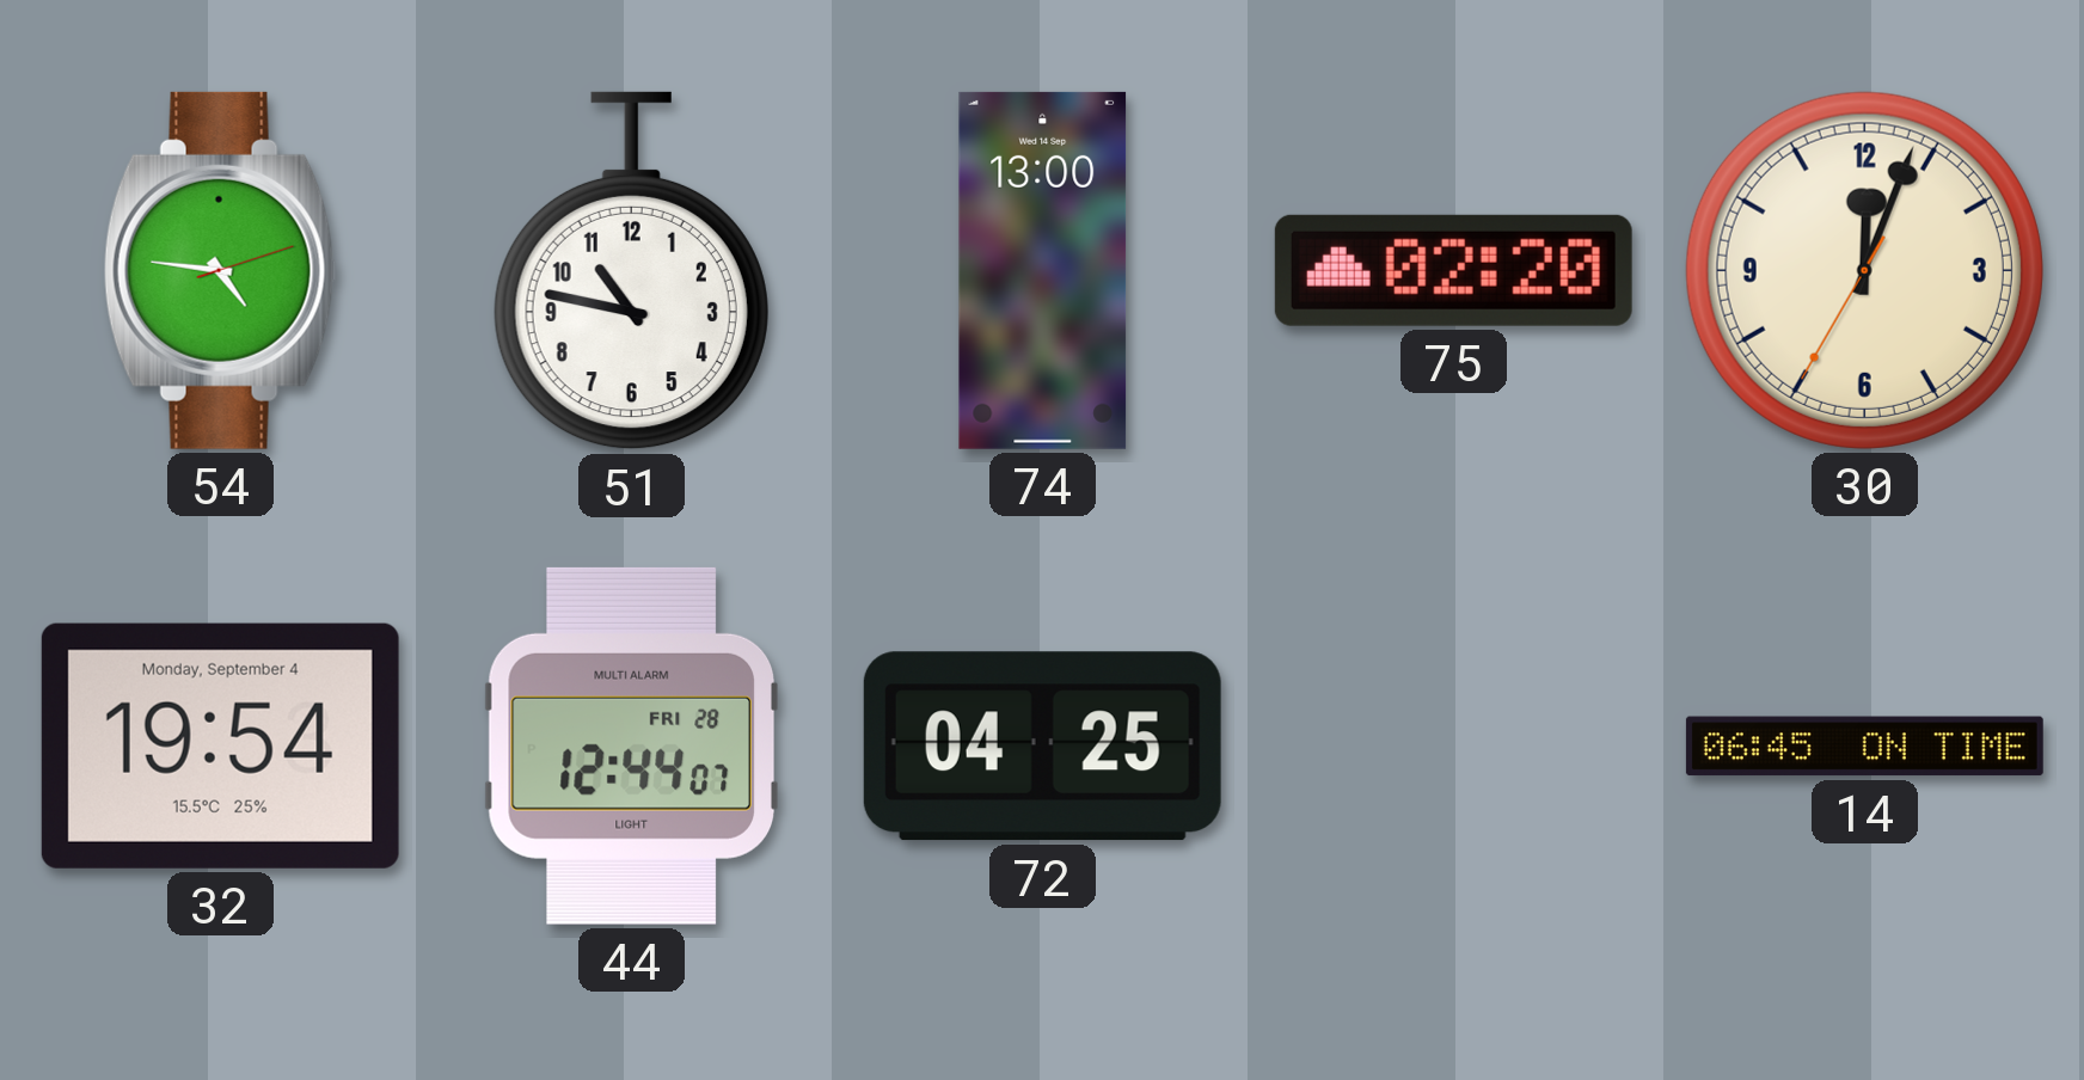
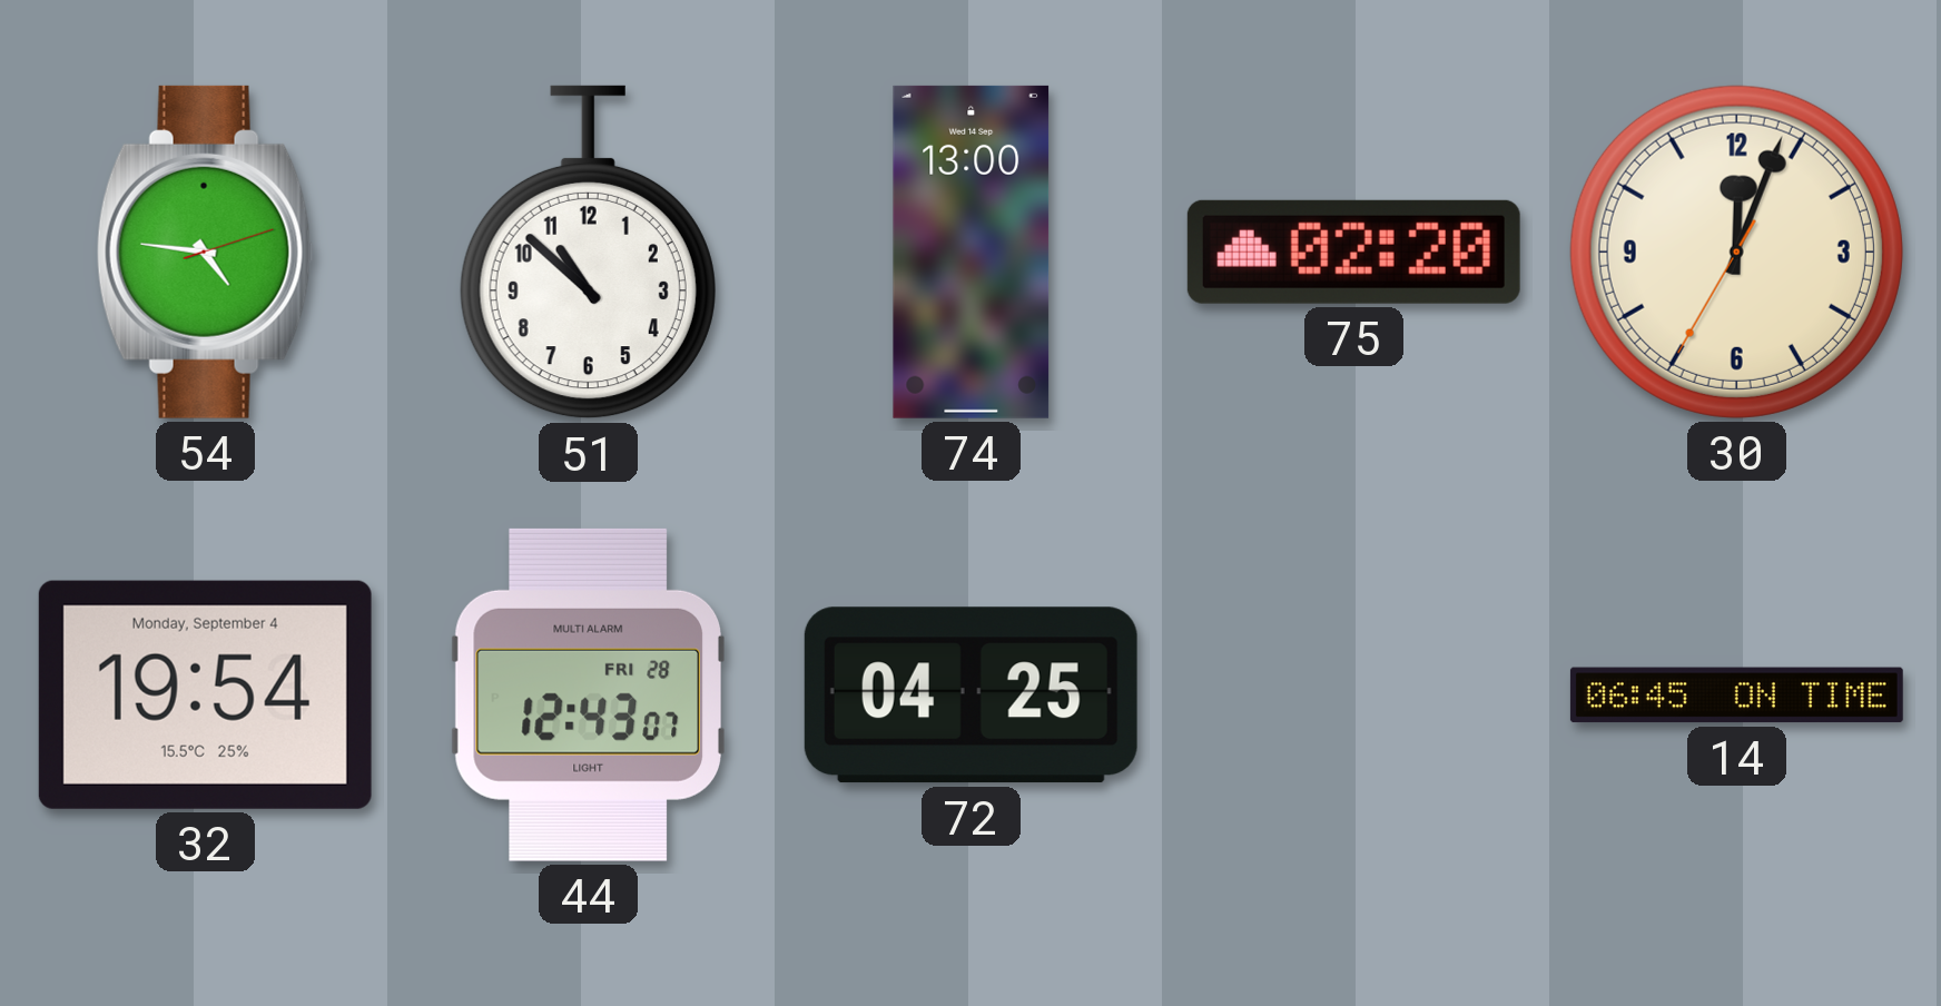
51: 10:47 -> 10:52 (588, 253)
44: 12:44 -> 12:43 (588, 694)
